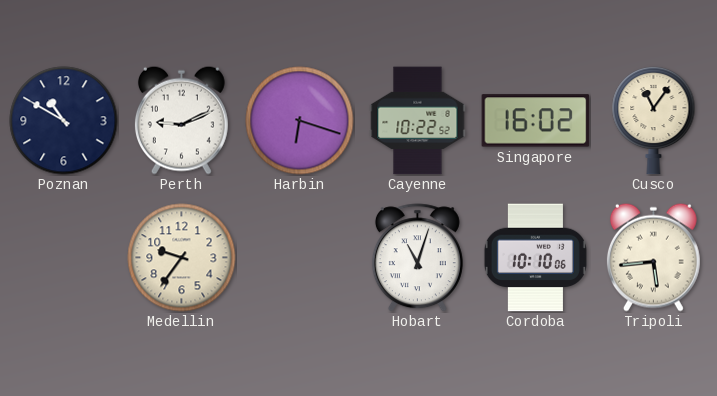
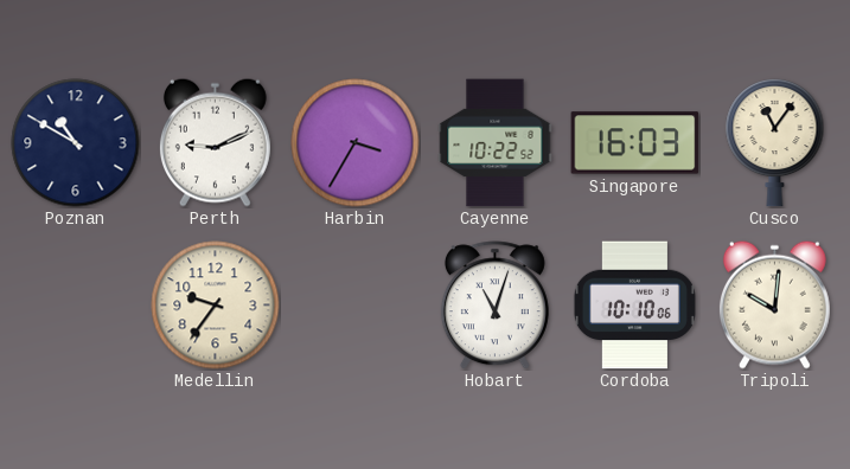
Harbin: 6:18 -> 3:35 (356, 143)
Singapore: 16:02 -> 16:03 (635, 143)
Tripoli: 5:44 -> 10:01 (774, 304)
